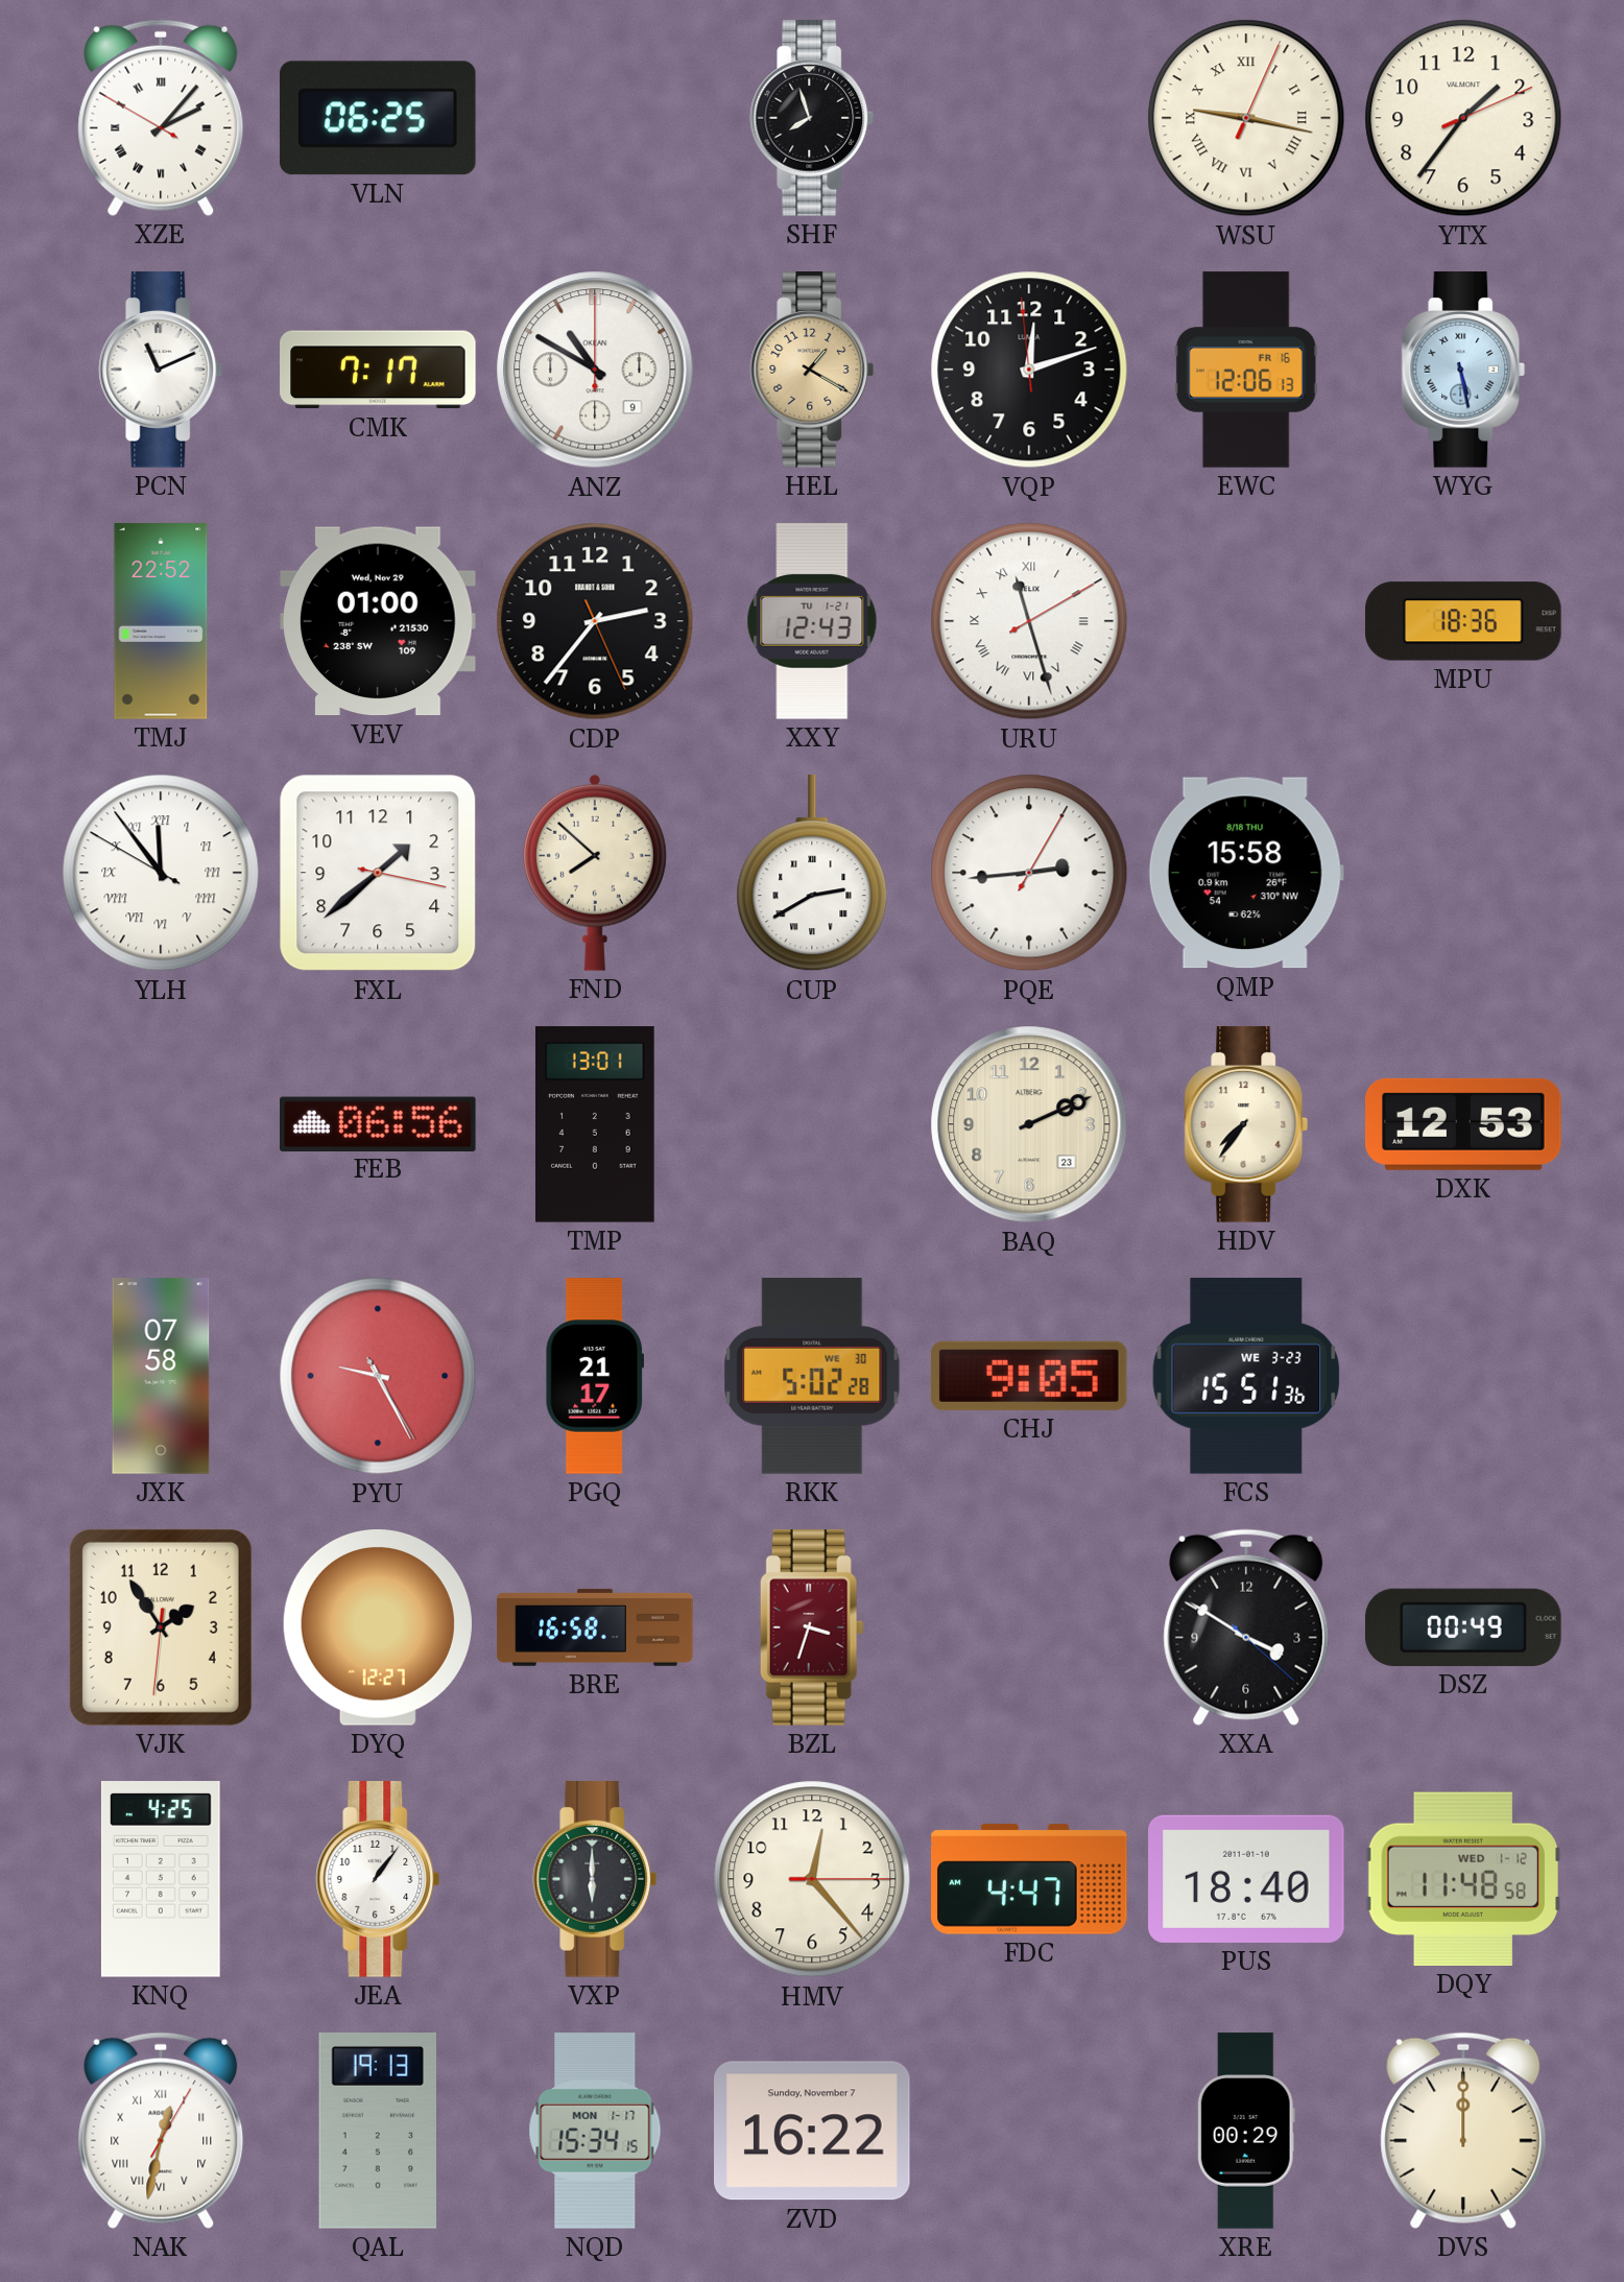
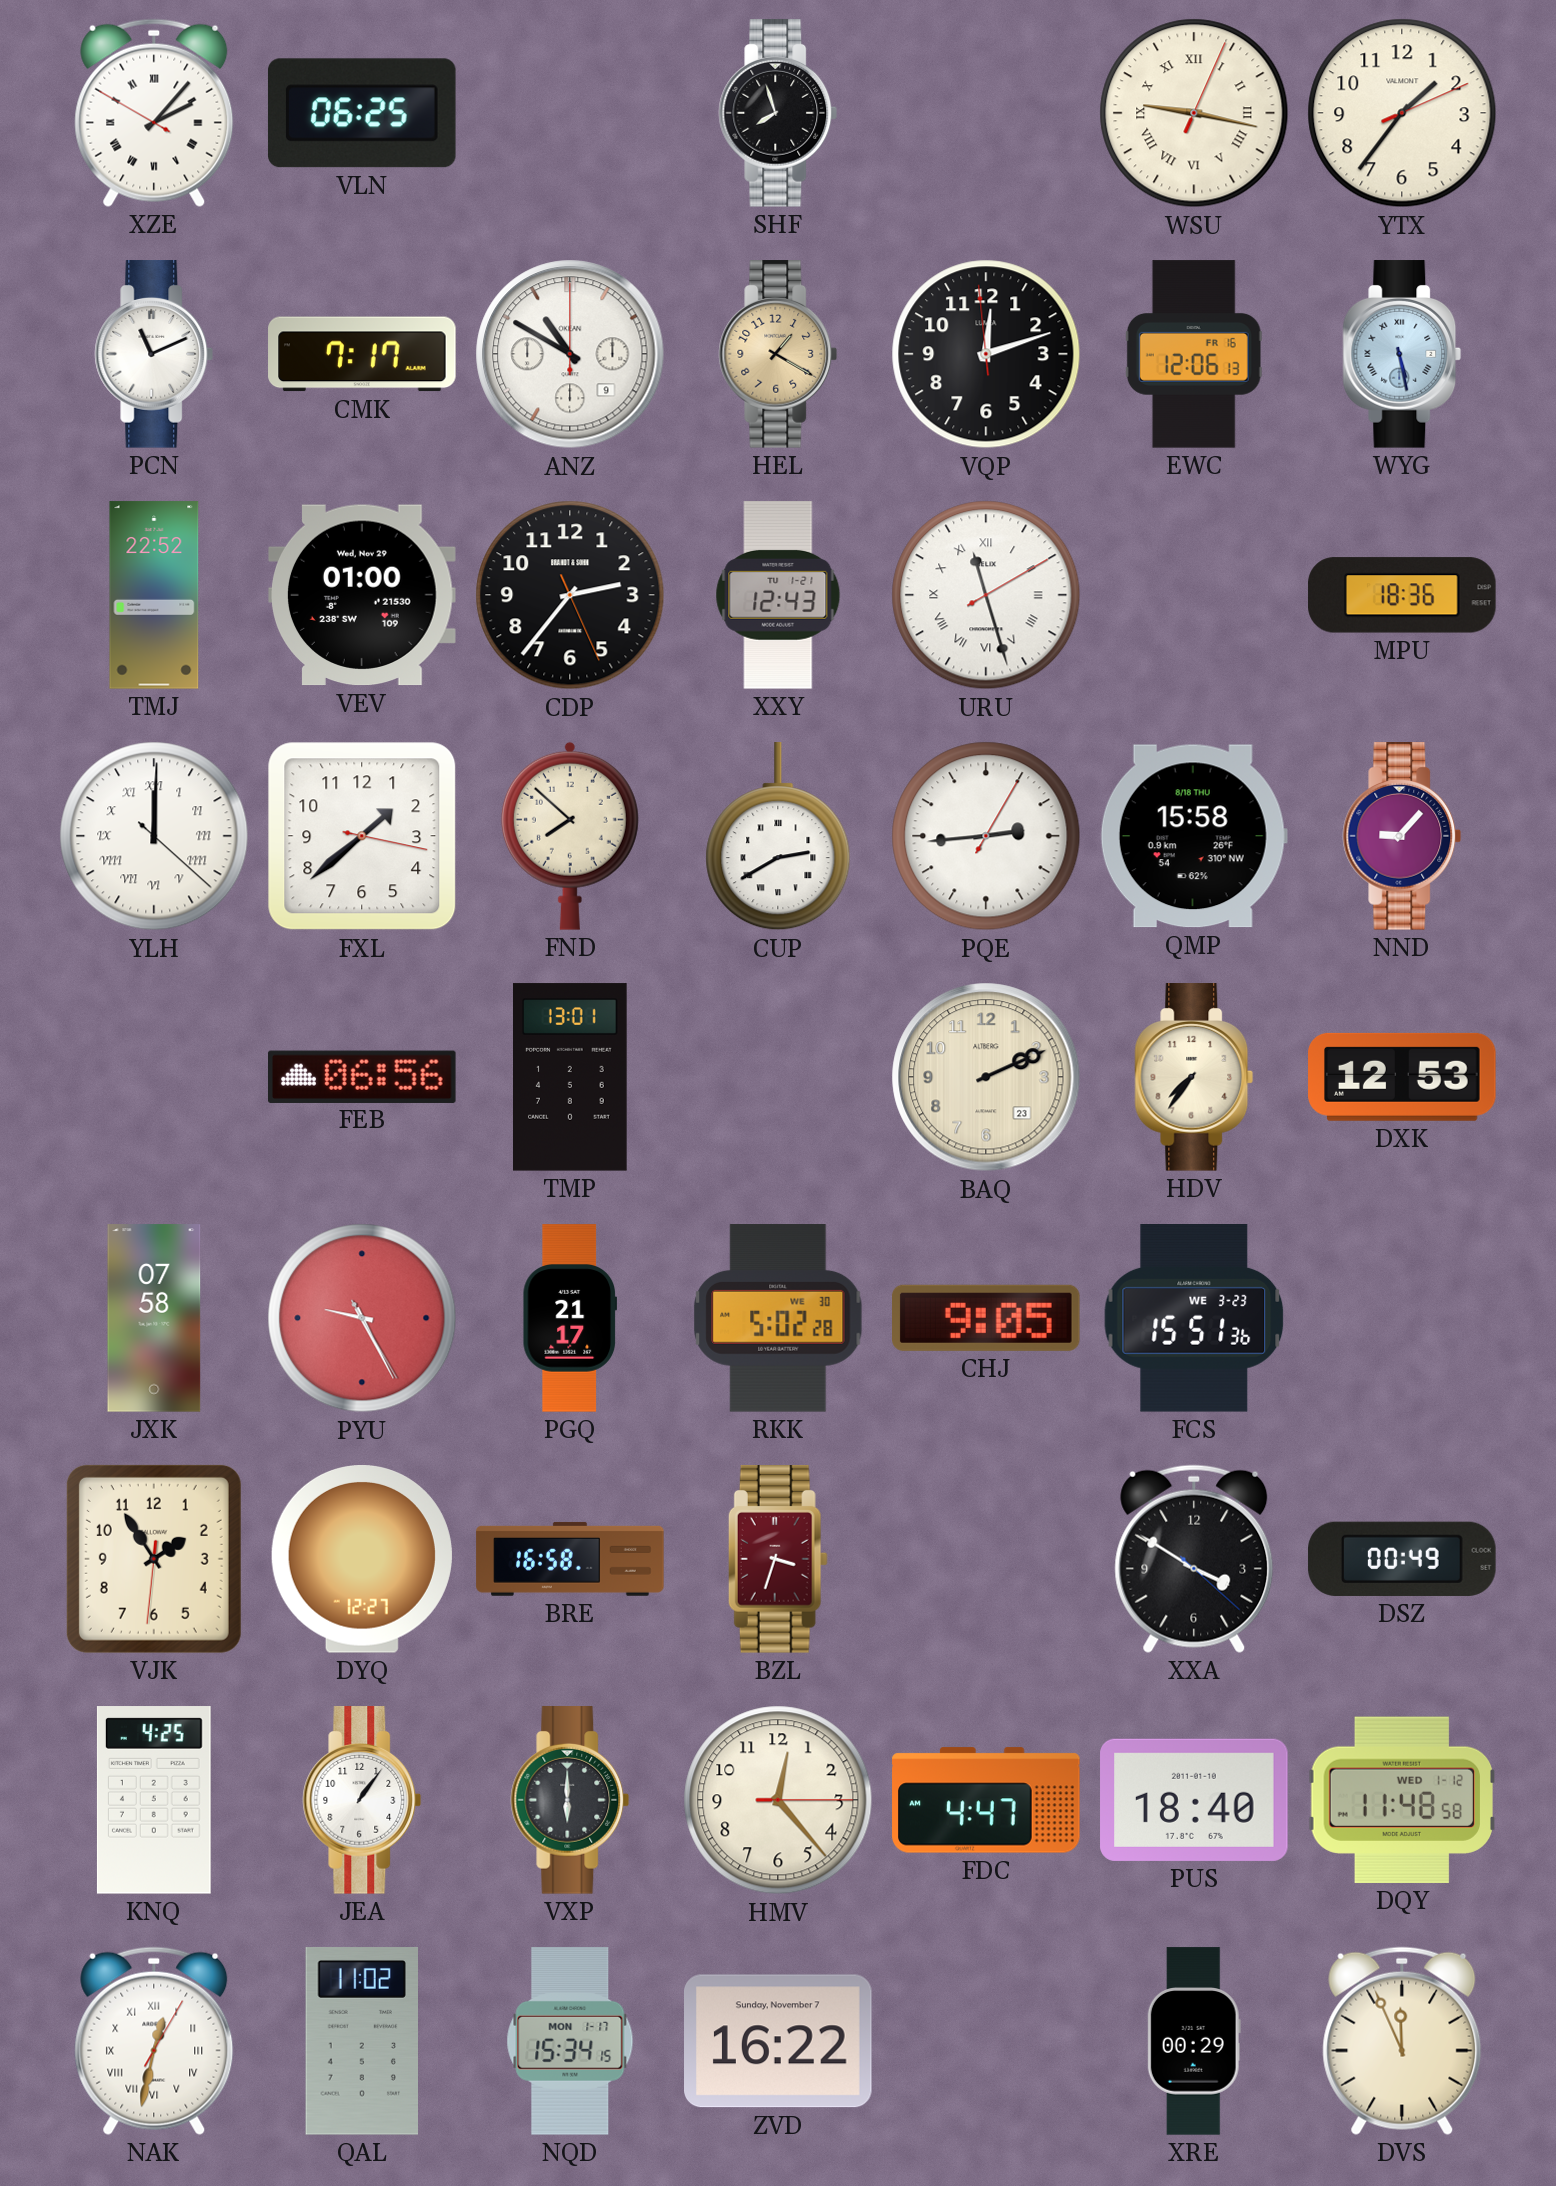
YLH: 11:53 -> 12:00 (154, 836)
NND: none -> 9:07 (1402, 836)
QAL: 19:13 -> 11:02 (361, 2042)
DVS: 12:00 -> 11:56 (1402, 2041)
